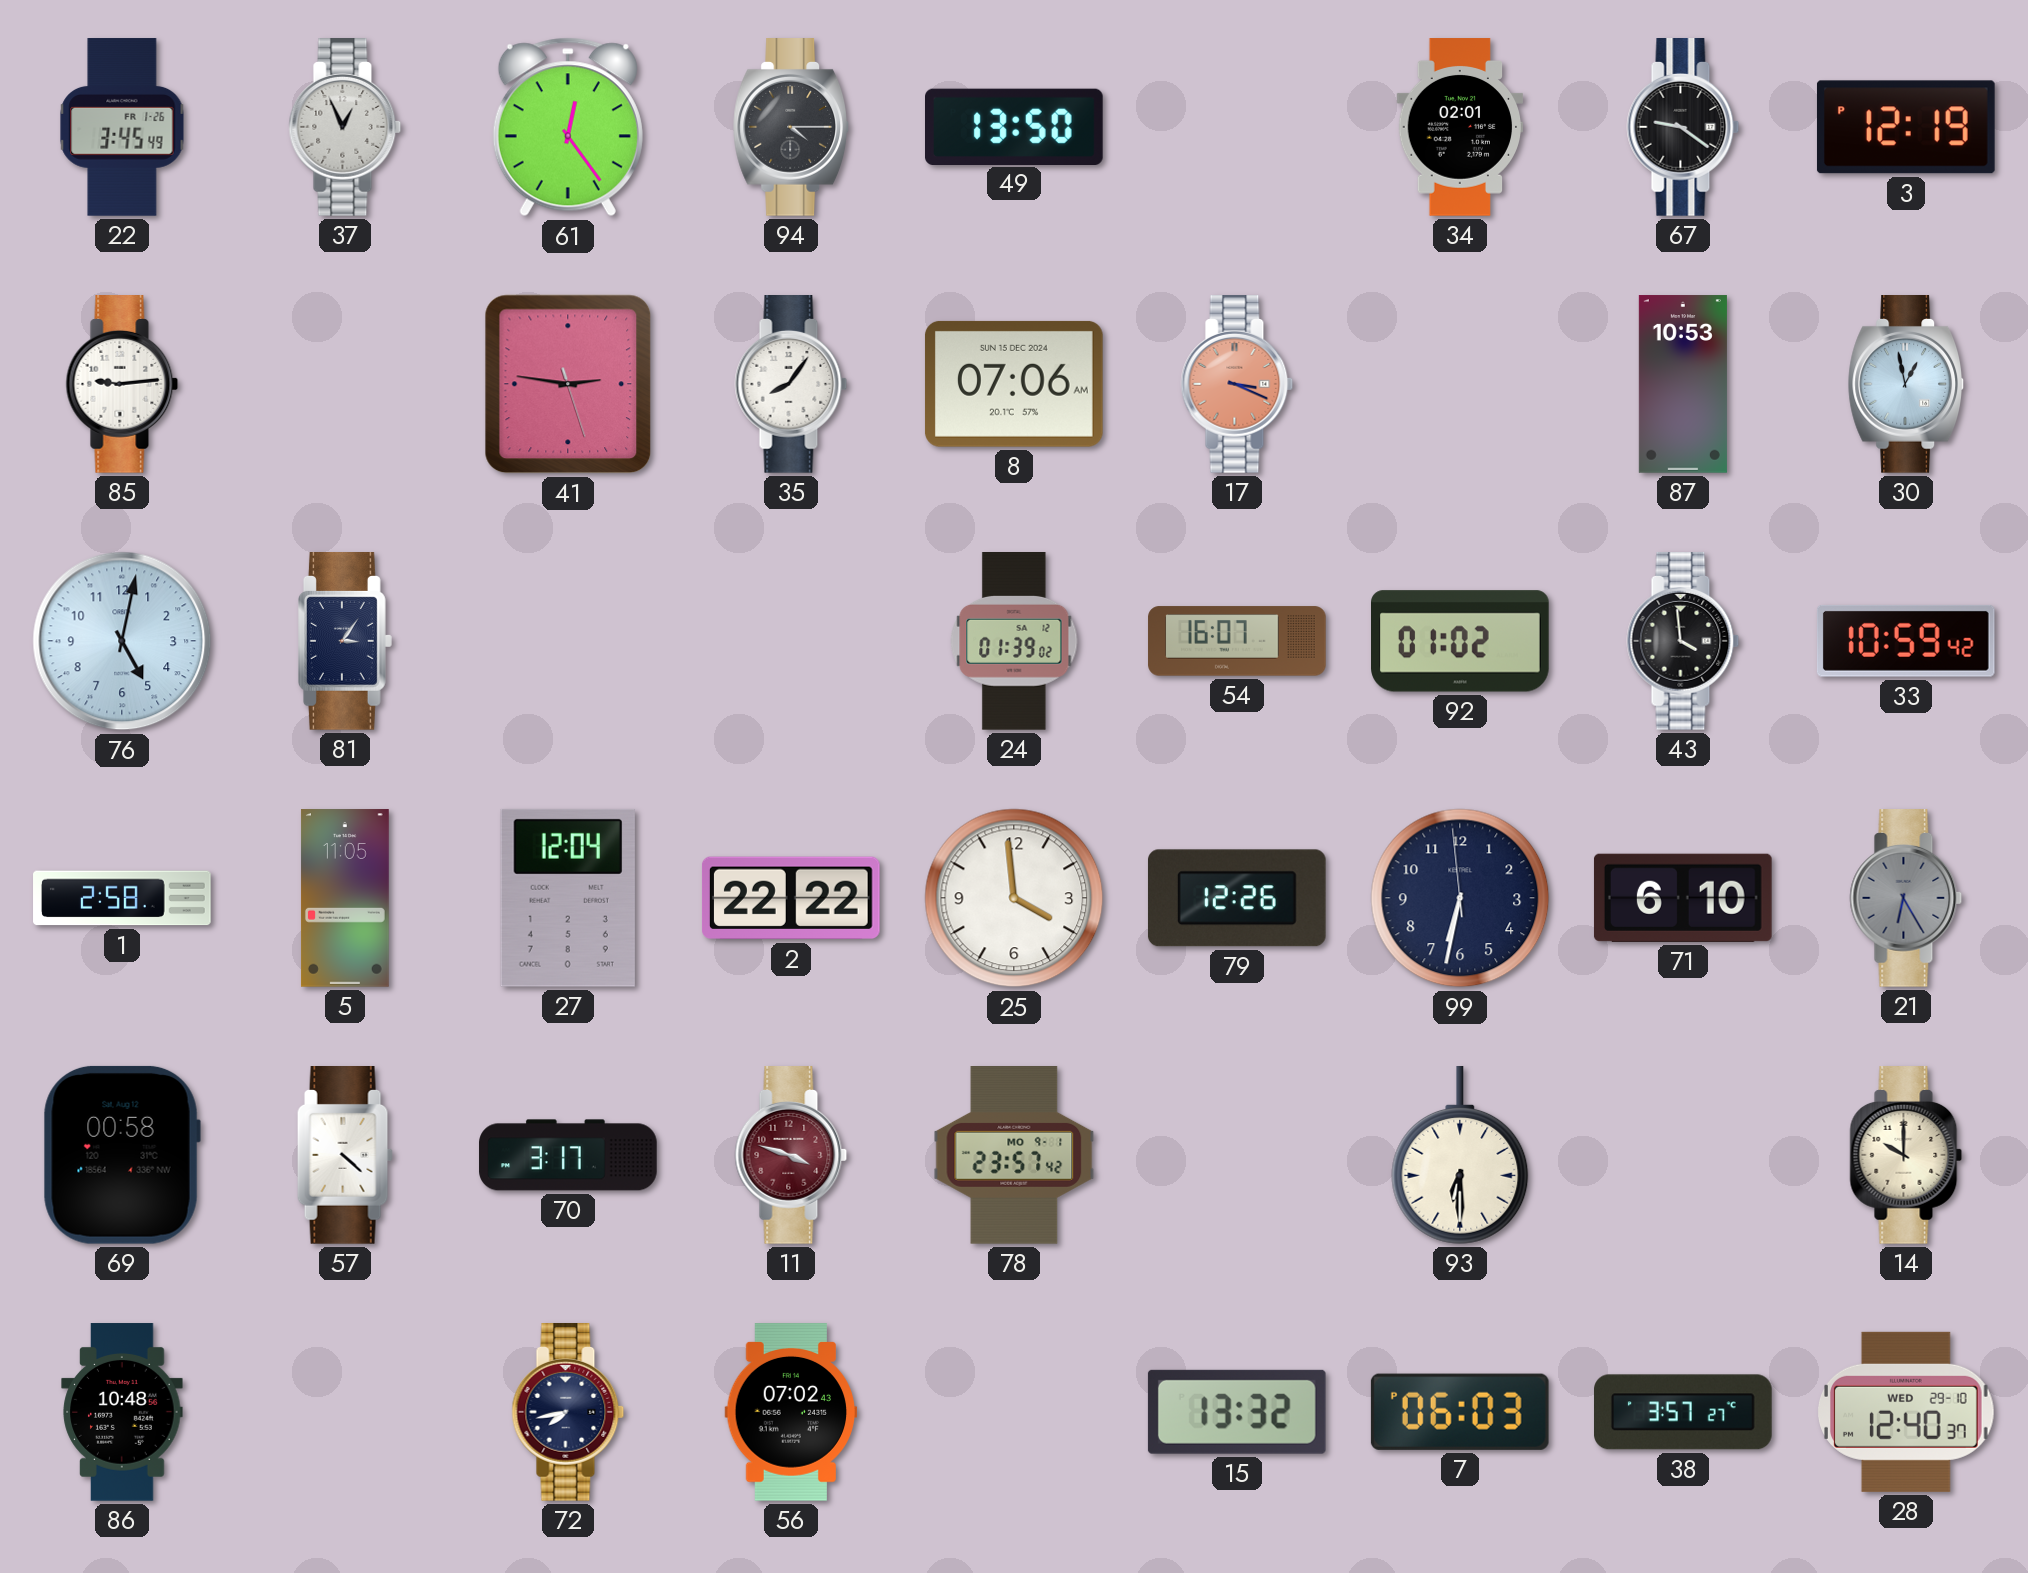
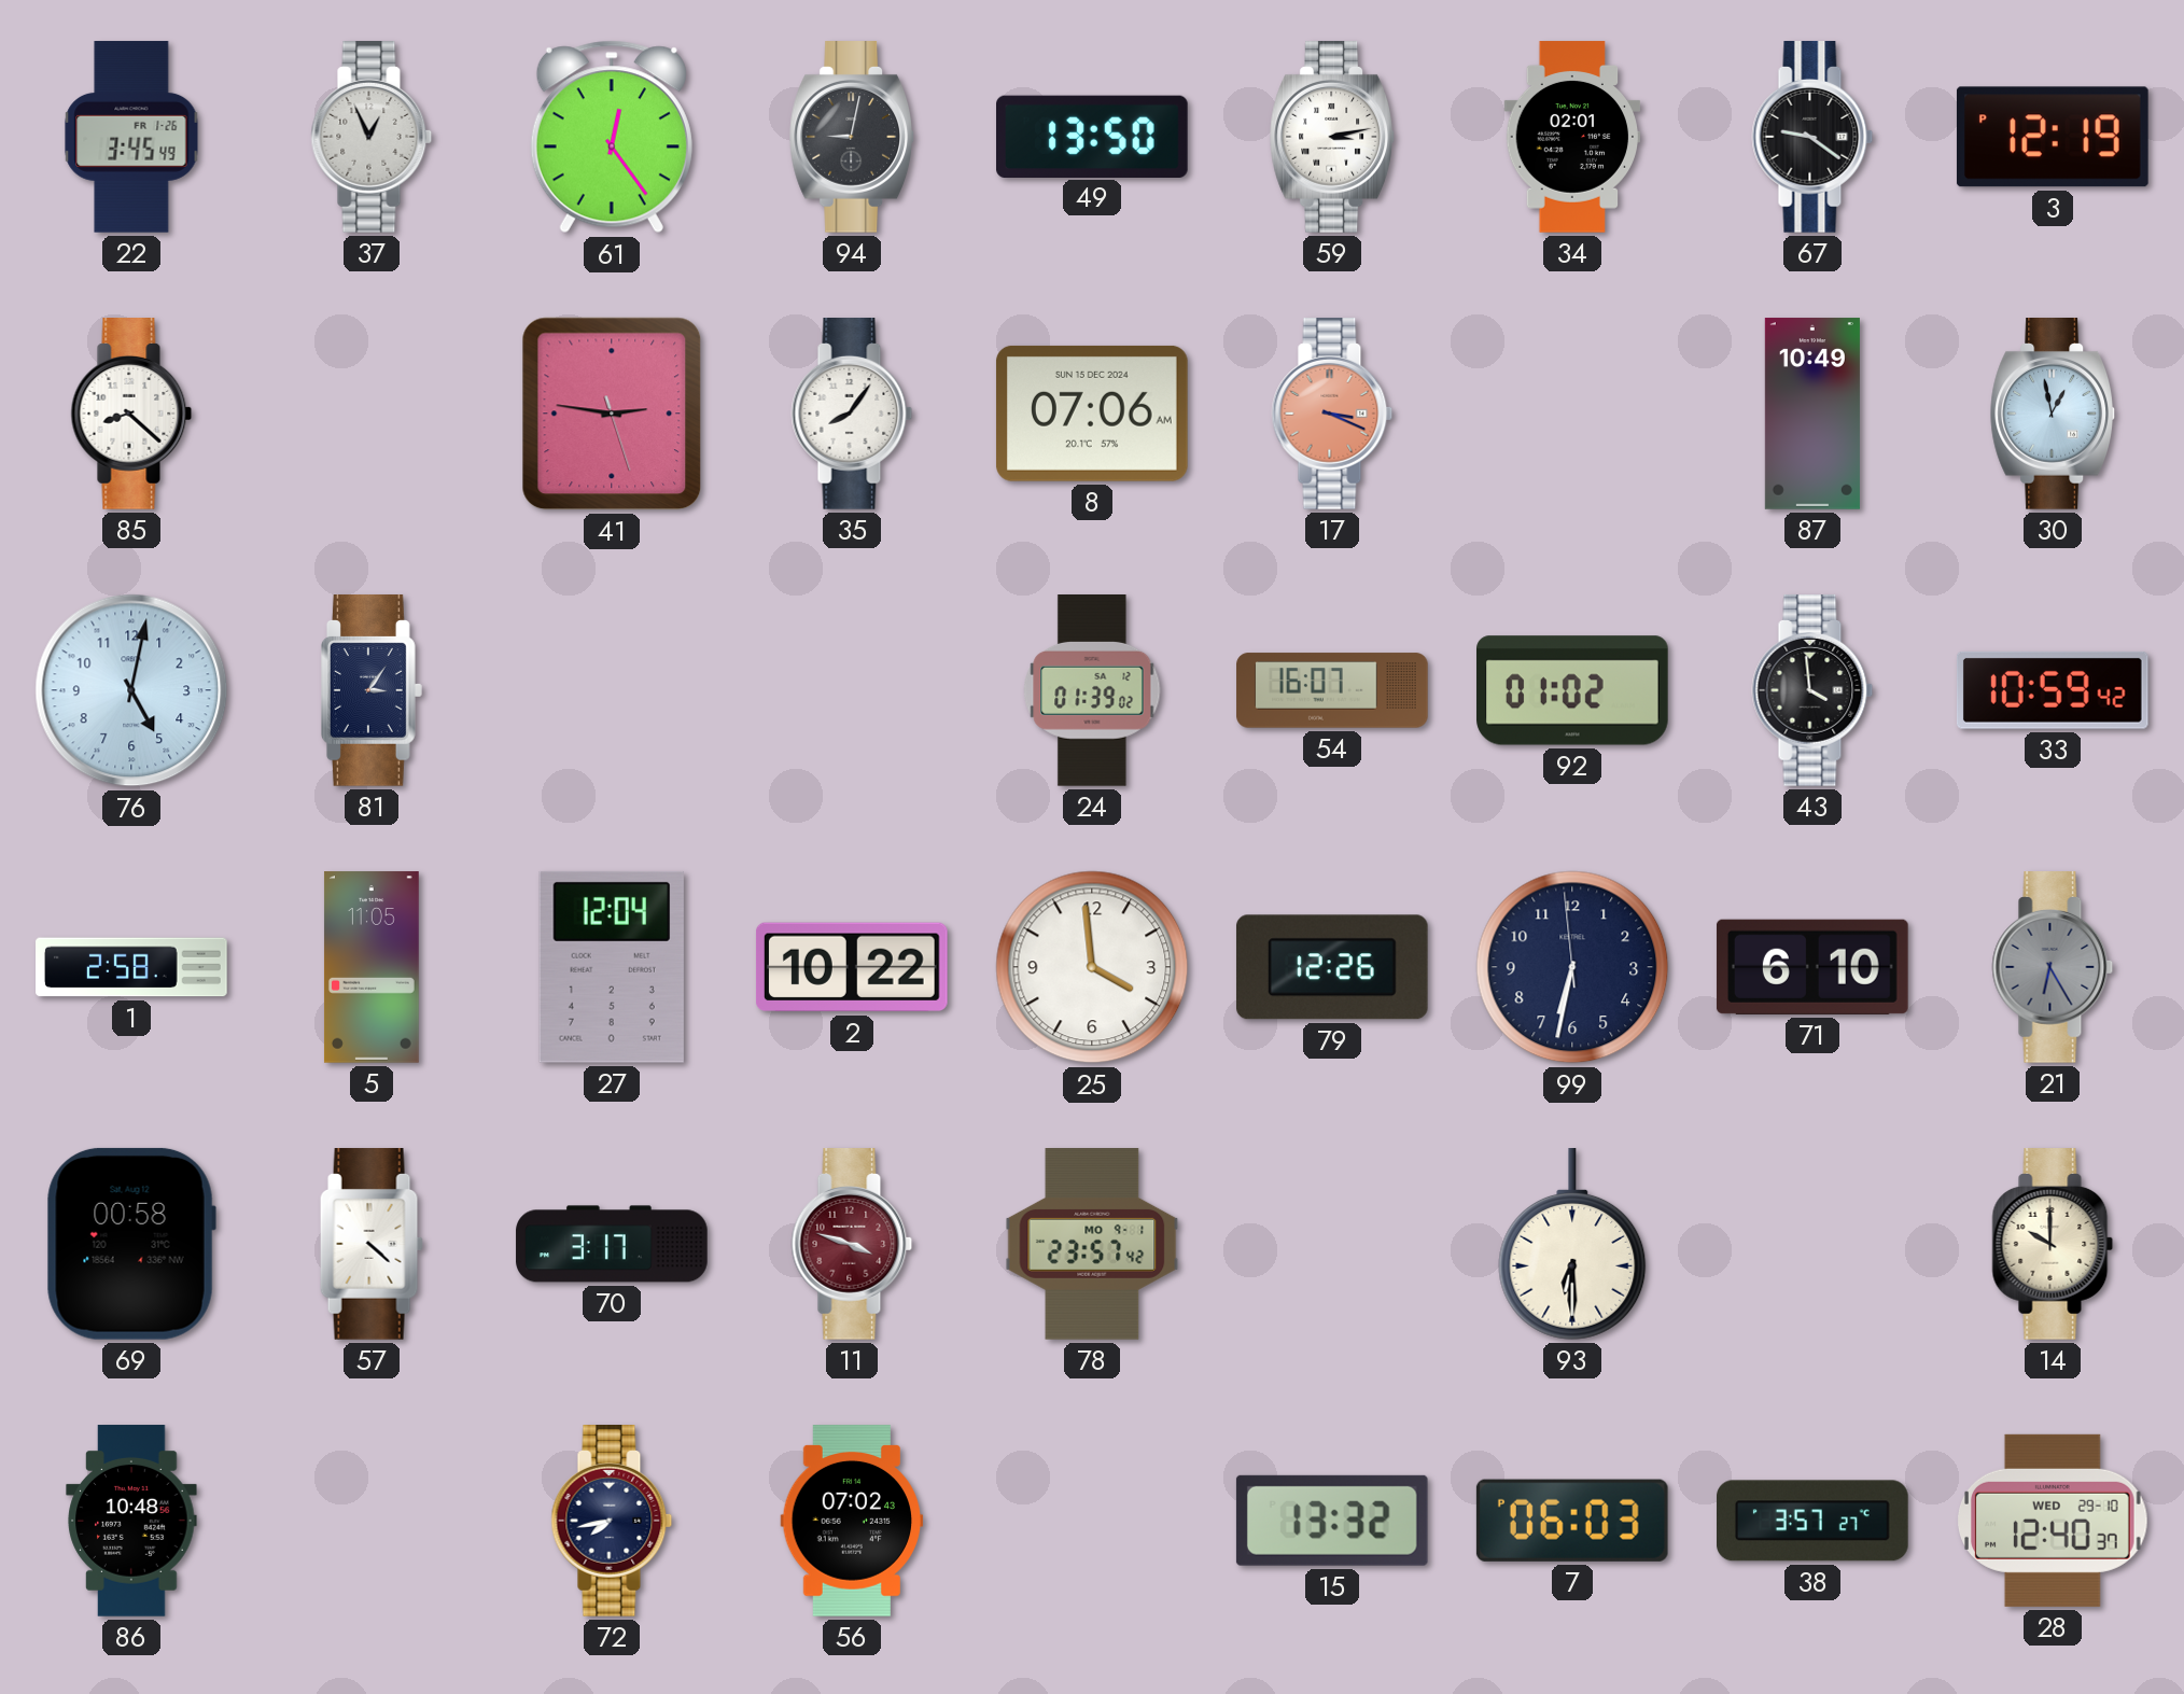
94: 4:15 -> 9:02 (851, 138)
59: none -> 3:13 (1331, 138)
85: 9:14 -> 8:22 (131, 415)
87: 10:53 -> 10:49 (1812, 414)
2: 22:22 -> 10:22 (852, 967)
